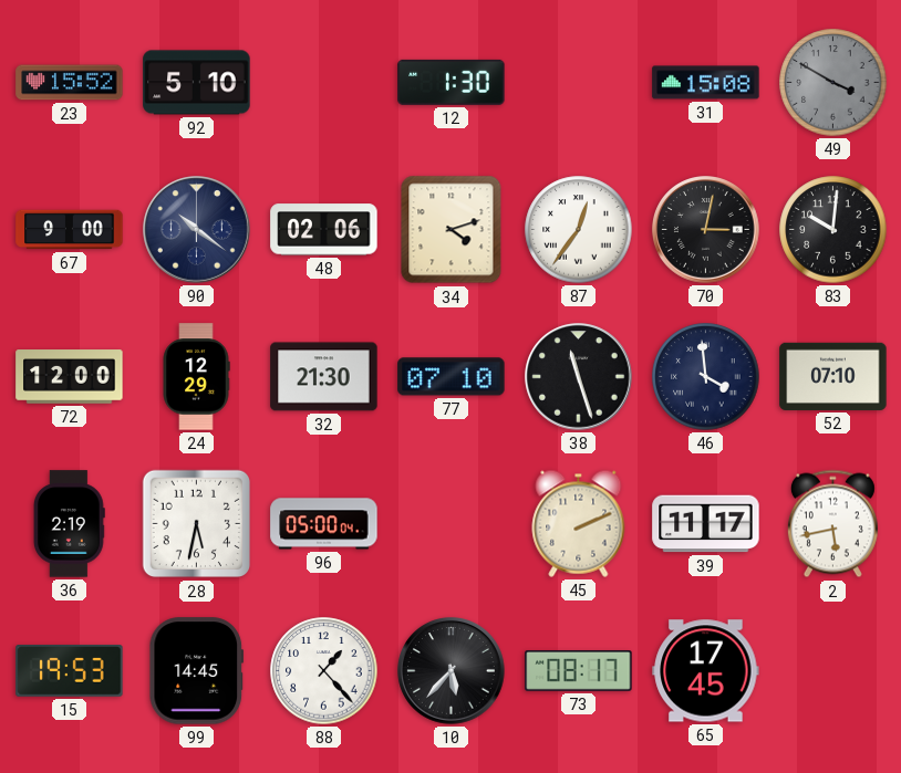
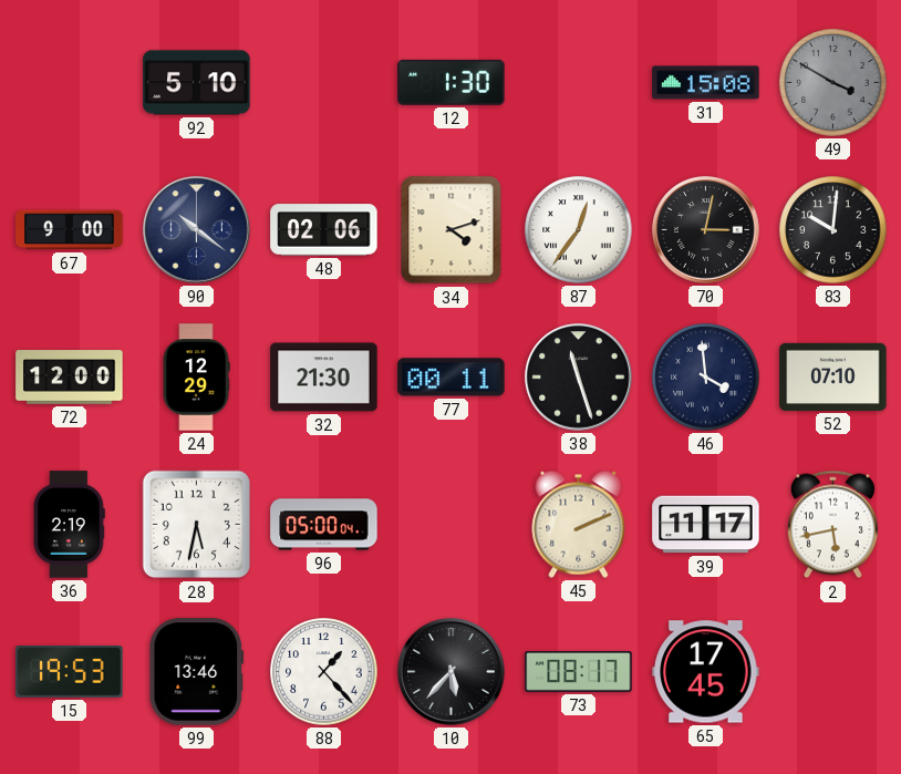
23: 15:52 -> none (70, 83)
77: 07:10 -> 00:11 (452, 378)
99: 14:45 -> 13:46 (197, 672)
